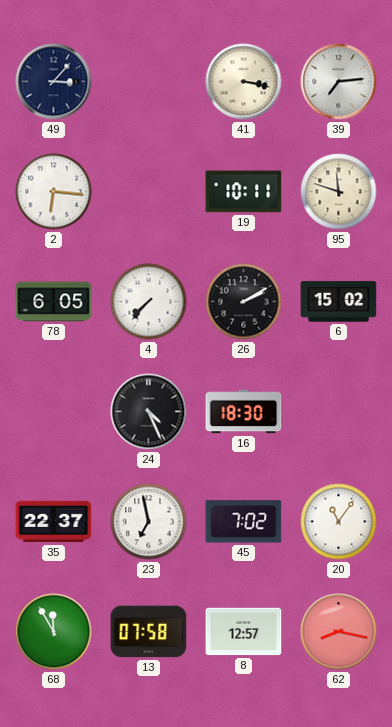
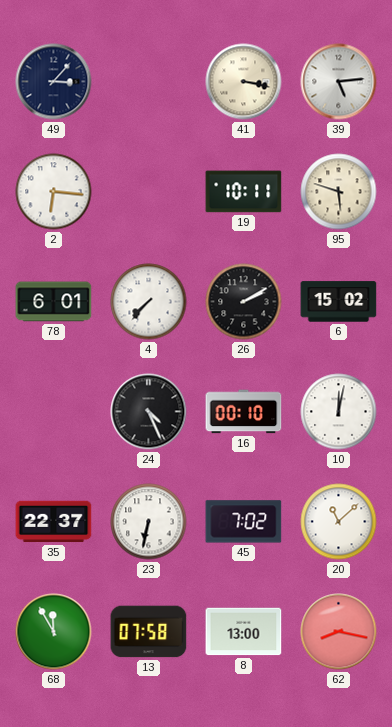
39: 7:14 -> 5:14 (339, 82)
95: 11:48 -> 5:48 (339, 192)
78: 6:05 -> 6:01 (54, 302)
16: 18:30 -> 00:10 (244, 412)
10: none -> 12:02 (339, 412)
23: 6:58 -> 6:32 (149, 522)
20: 11:06 -> 11:08 (339, 522)
8: 12:57 -> 13:00 (244, 632)
